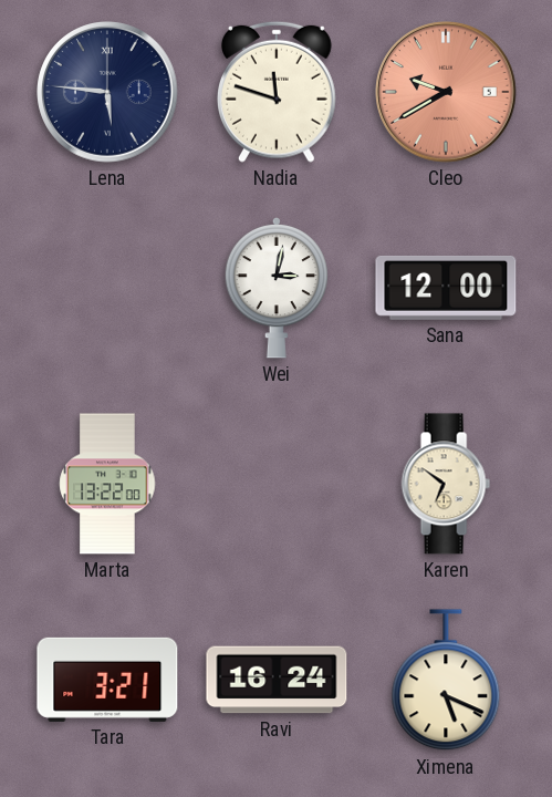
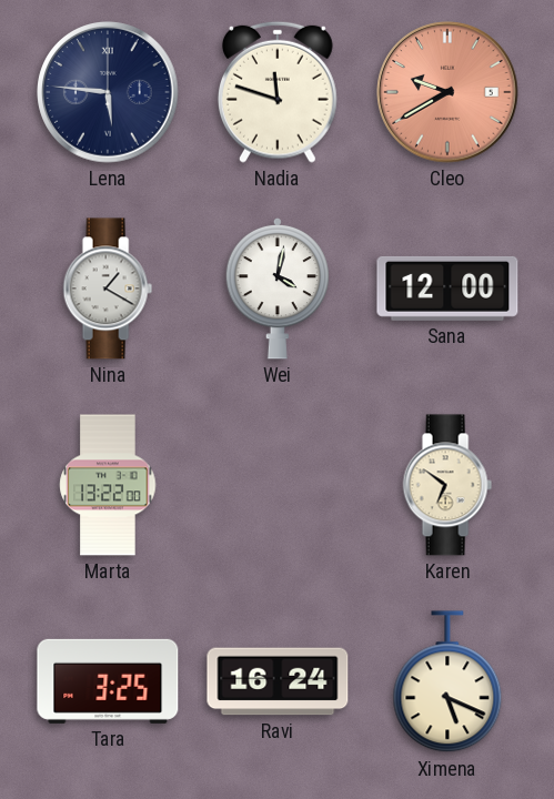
Nina: none -> 1:20 (108, 289)
Wei: 3:02 -> 4:02 (278, 289)
Tara: 3:21 -> 3:25 (108, 681)
